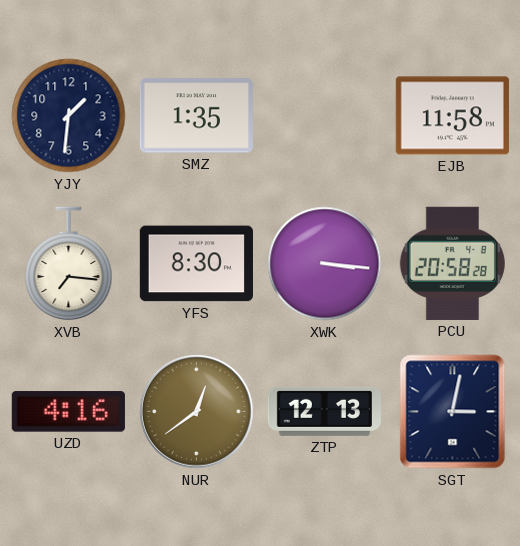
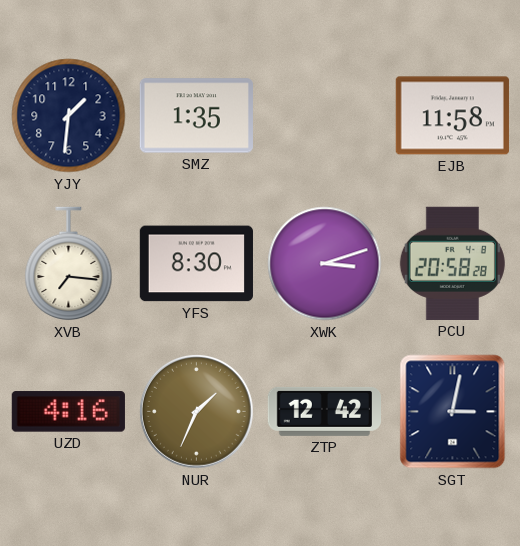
XWK: 3:16 -> 3:12 (325, 264)
NUR: 12:39 -> 1:34 (196, 411)
ZTP: 12:13 -> 12:42 (324, 411)
